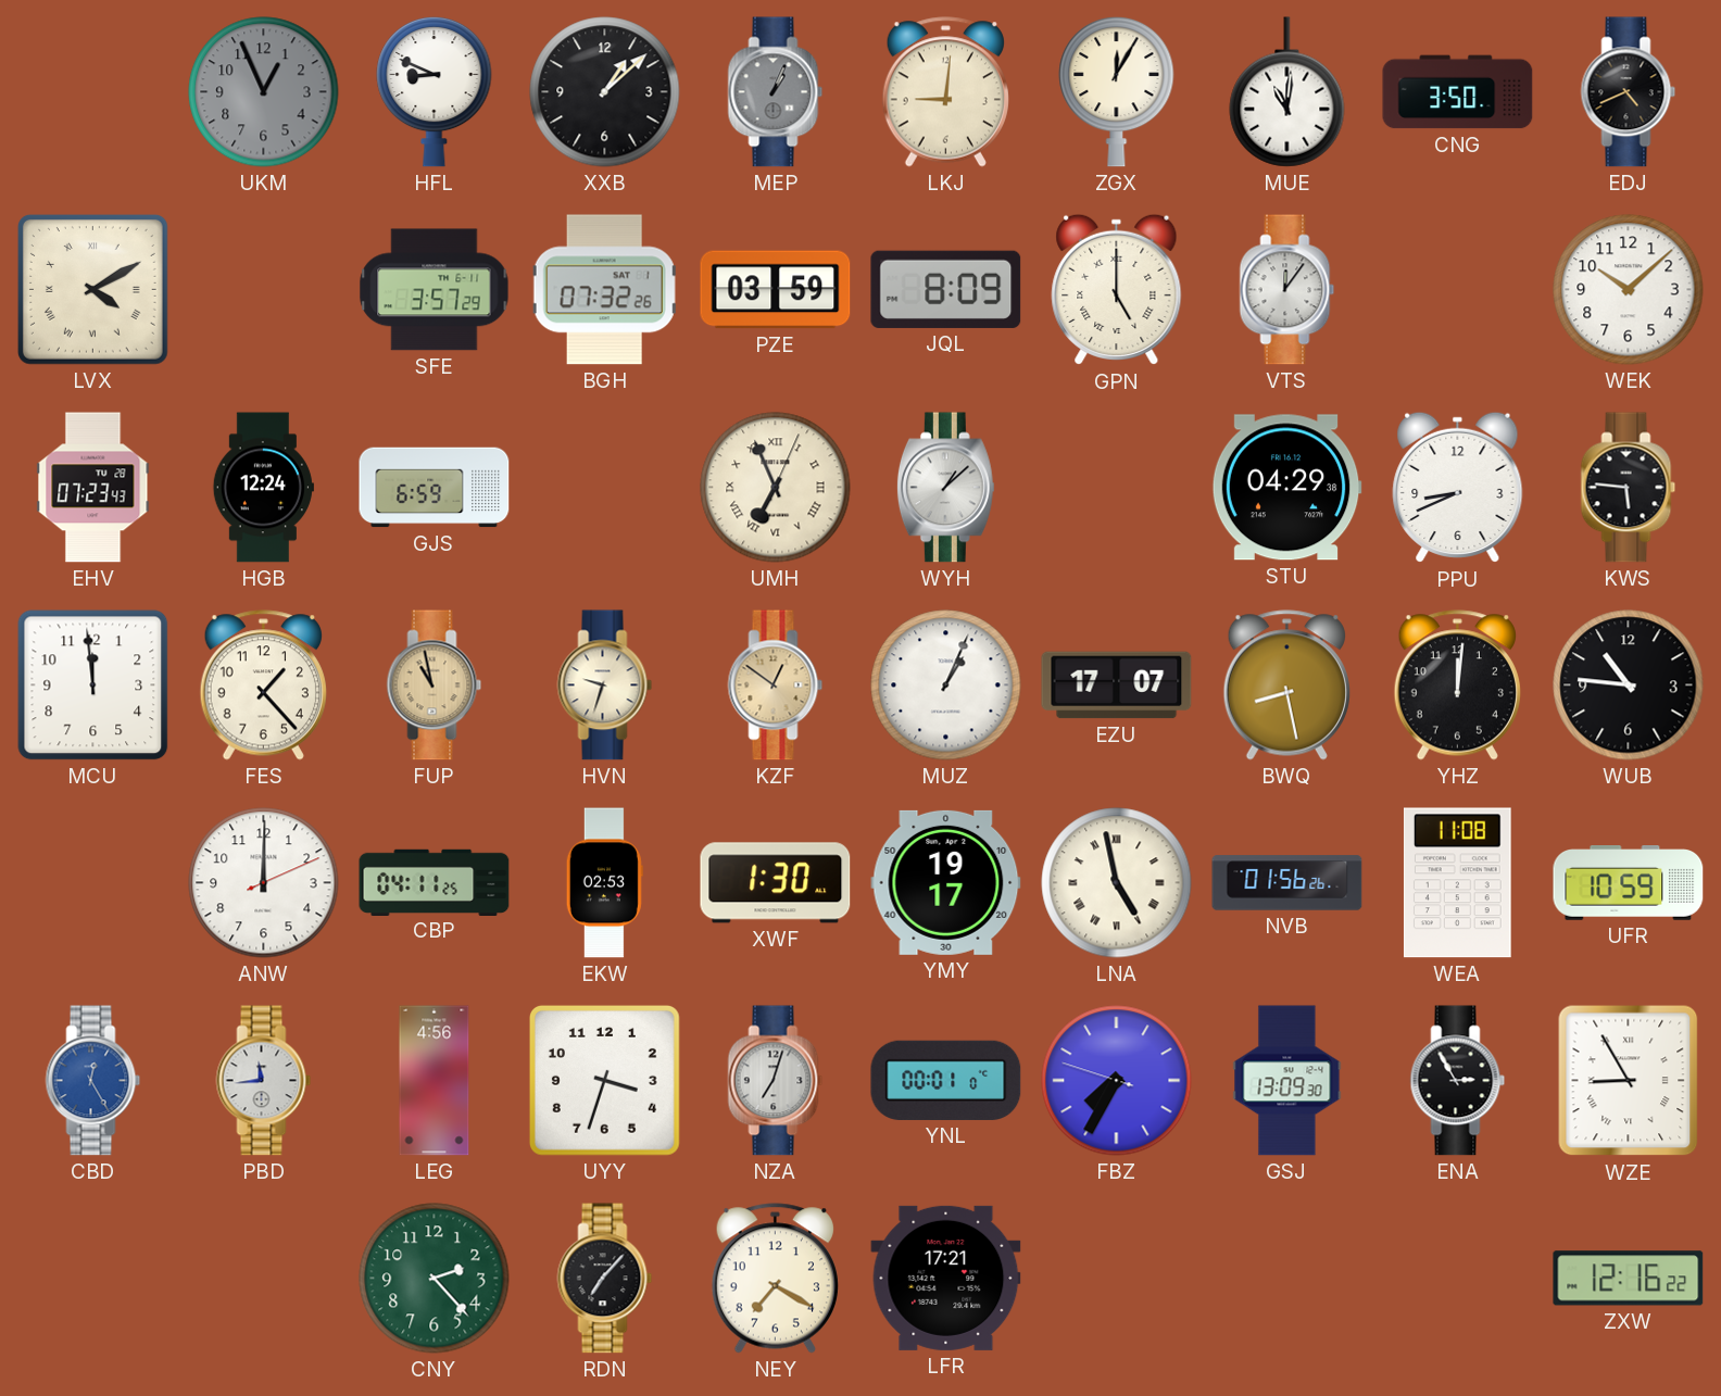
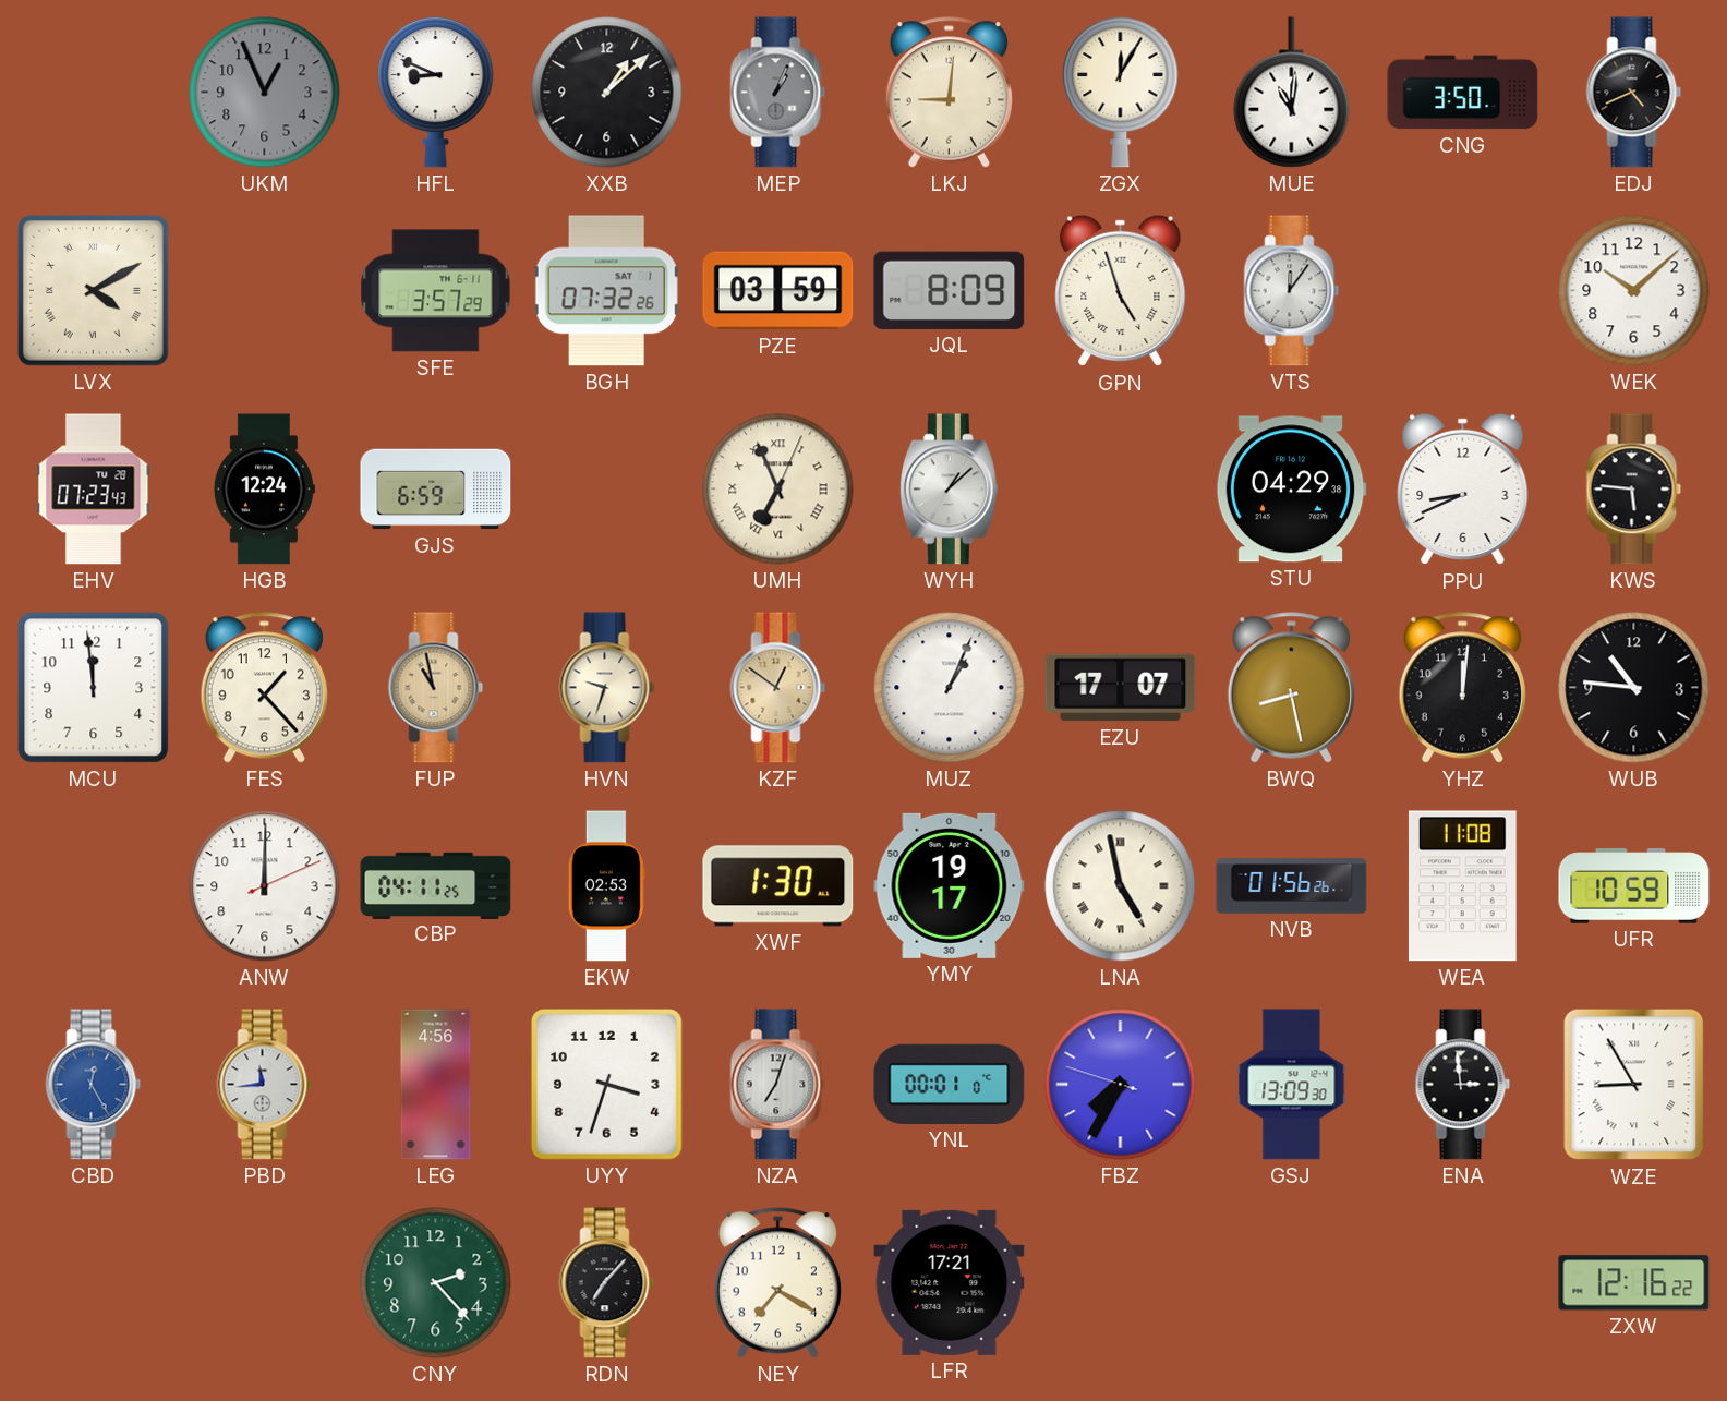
GPN: 5:00 -> 4:57 (1121, 291)
ENA: 2:55 -> 2:59 (1463, 1085)
